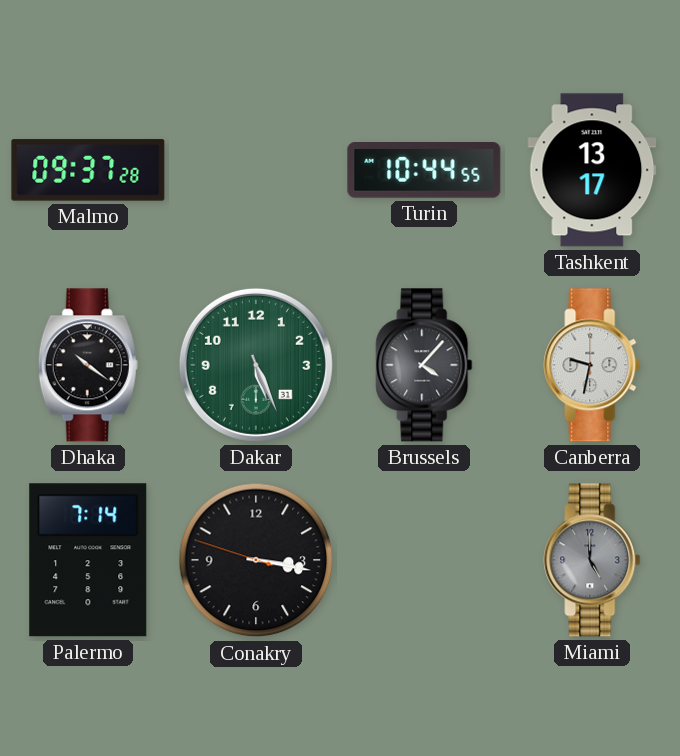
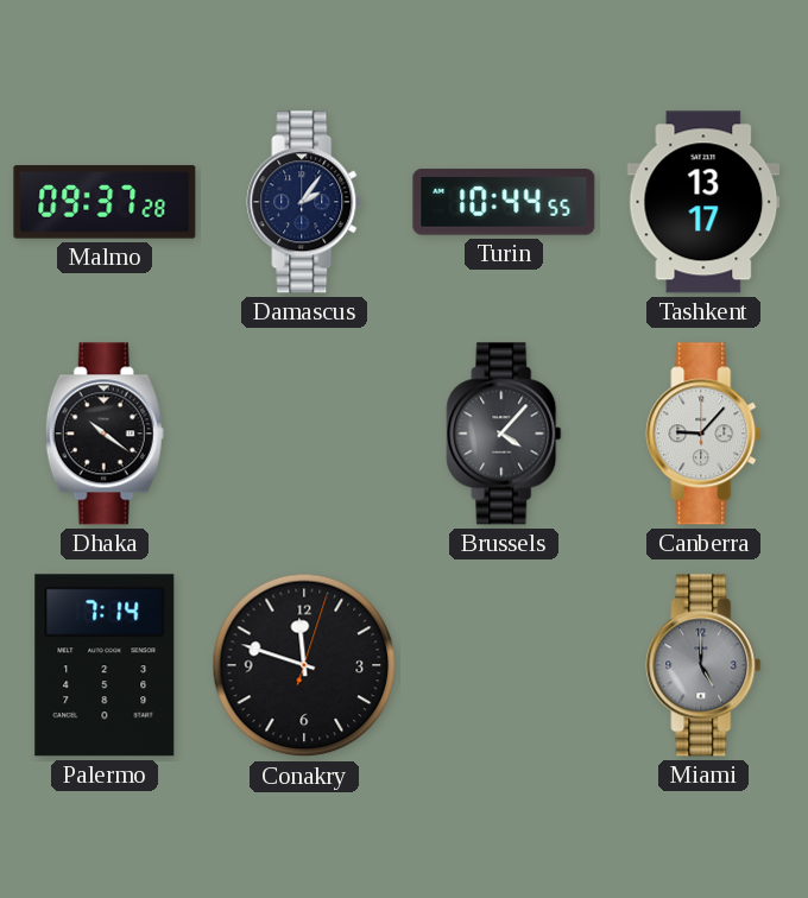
Damascus: none -> 2:06 (304, 202)
Dakar: 5:26 -> none (256, 365)
Canberra: 9:32 -> 9:07 (703, 434)
Conakry: 3:16 -> 11:48 (304, 665)
